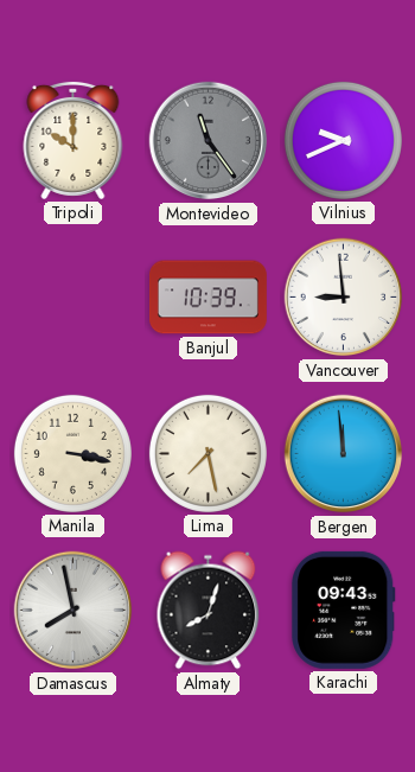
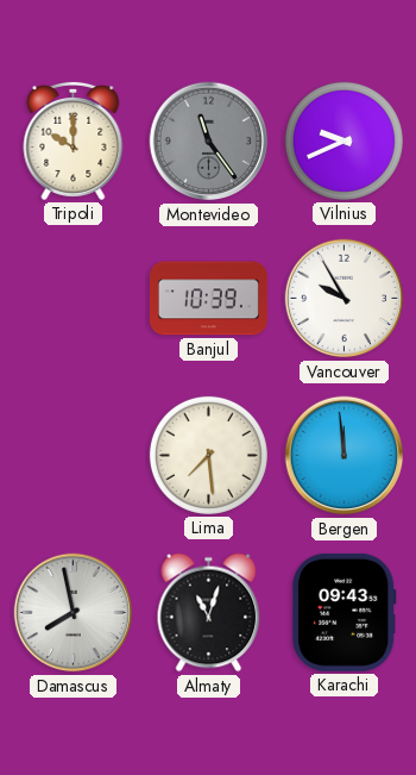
Vancouver: 8:59 -> 9:55 (345, 299)
Manila: 3:17 -> none (72, 453)
Lima: 7:28 -> 7:29 (208, 455)
Almaty: 8:03 -> 11:03 (209, 613)
